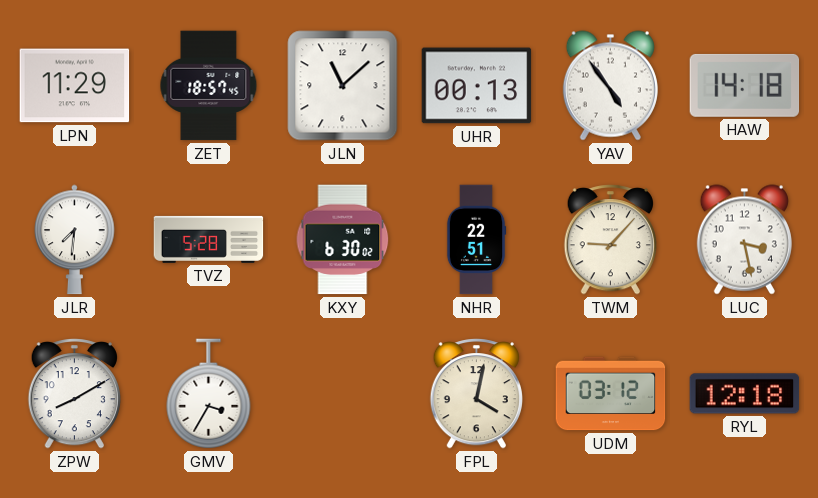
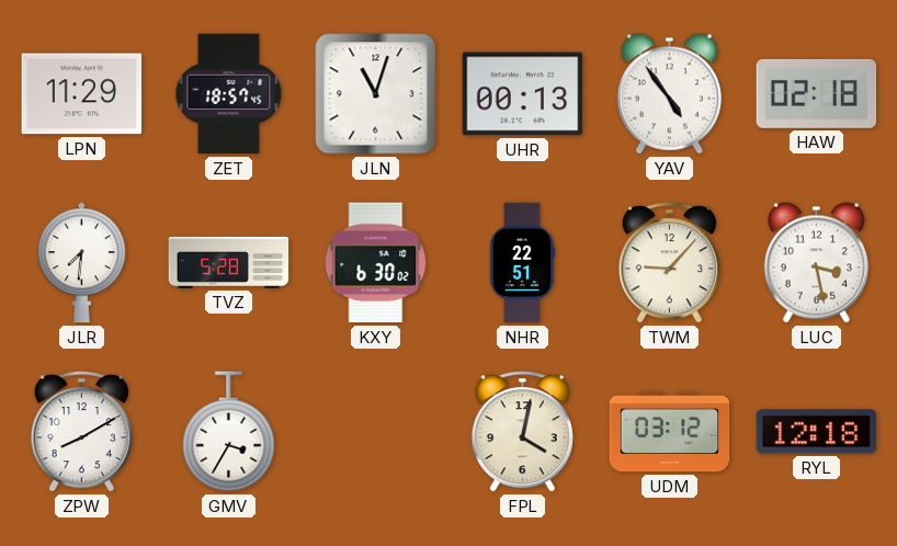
JLN: 11:08 -> 11:03 (376, 94)
HAW: 14:18 -> 02:18 (817, 93)
